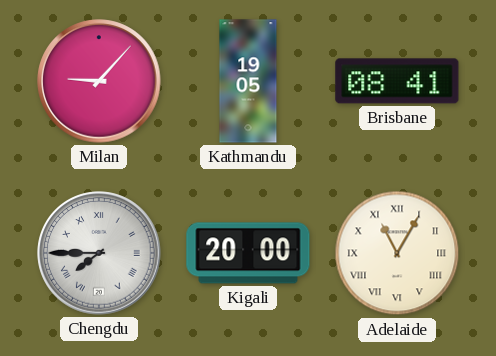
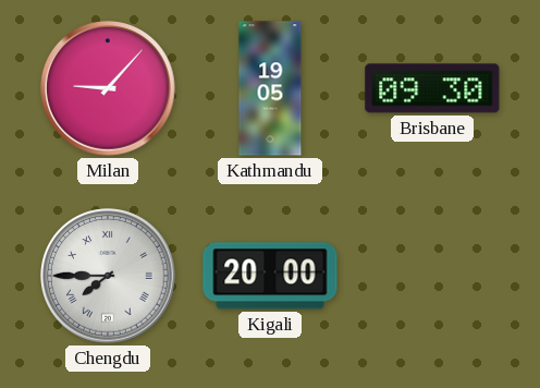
Brisbane: 08:41 -> 09:30 (432, 88)
Adelaide: 11:05 -> none (397, 253)
